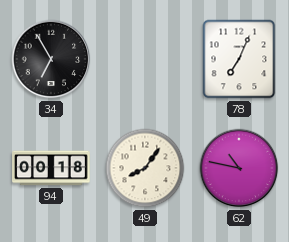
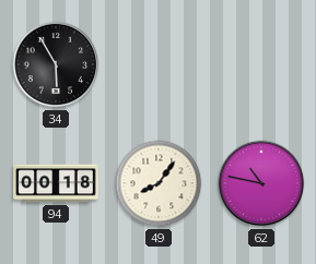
34: 6:55 -> 5:55 (56, 64)
78: 7:04 -> none (239, 59)
